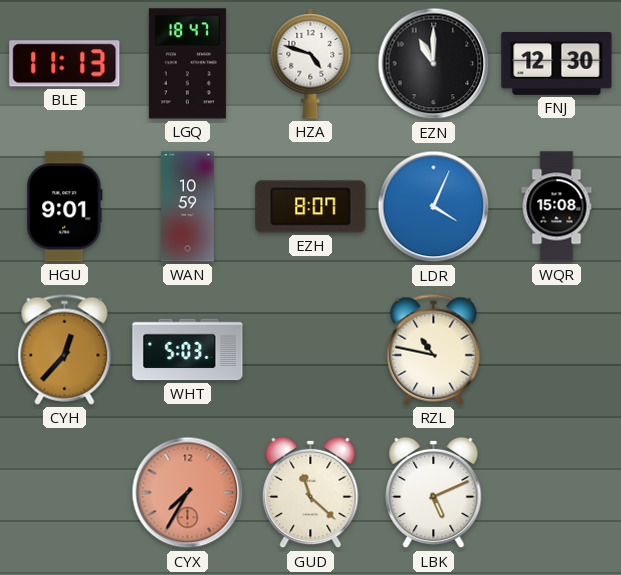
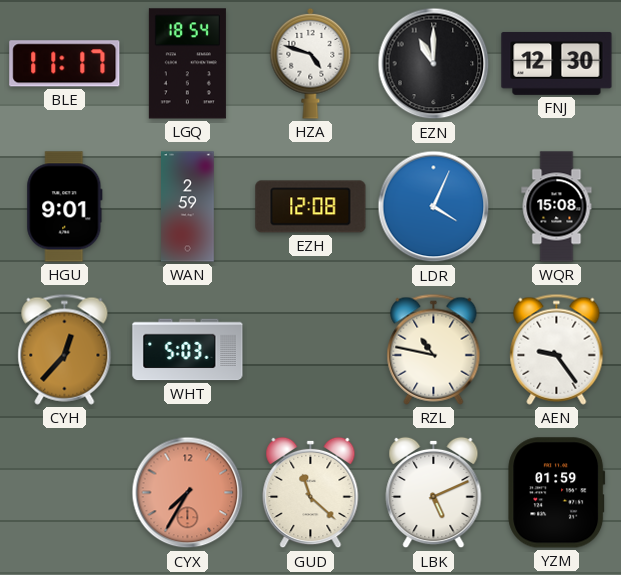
BLE: 11:13 -> 11:17 (65, 64)
LGQ: 18:47 -> 18:54 (187, 64)
WAN: 10:59 -> 2:59 (188, 207)
EZH: 8:07 -> 12:08 (311, 207)
AEN: none -> 9:24 (557, 349)
YZM: none -> 01:59 (557, 493)
